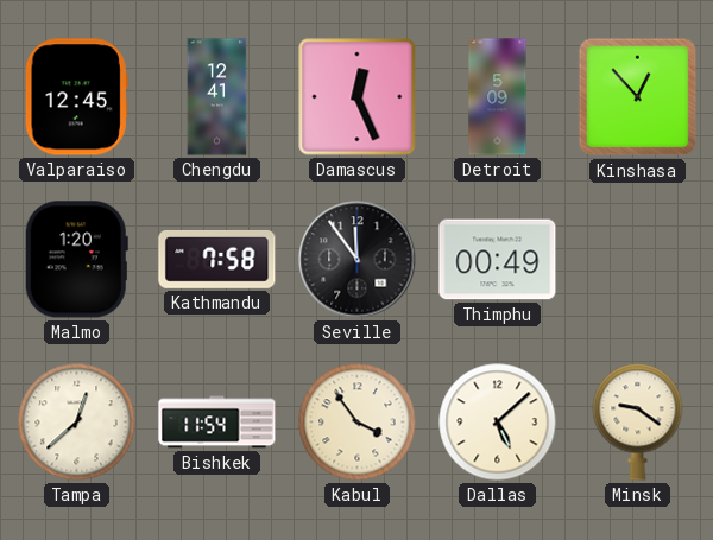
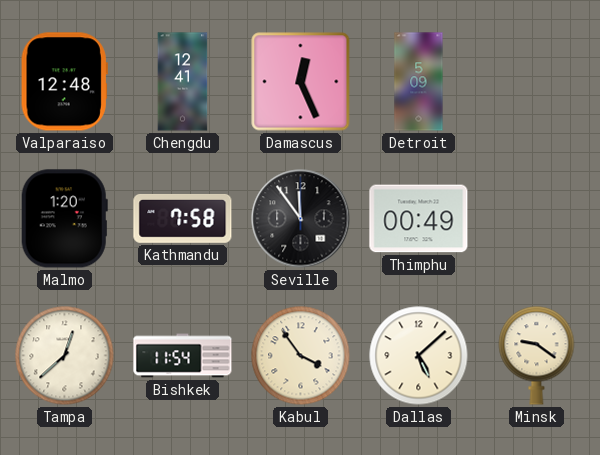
Valparaiso: 12:45 -> 12:48 (64, 82)
Kinshasa: 12:53 -> none (638, 97)
